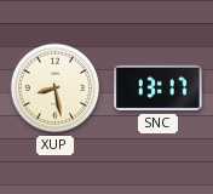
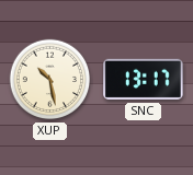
XUP: 8:28 -> 10:28 (50, 80)
